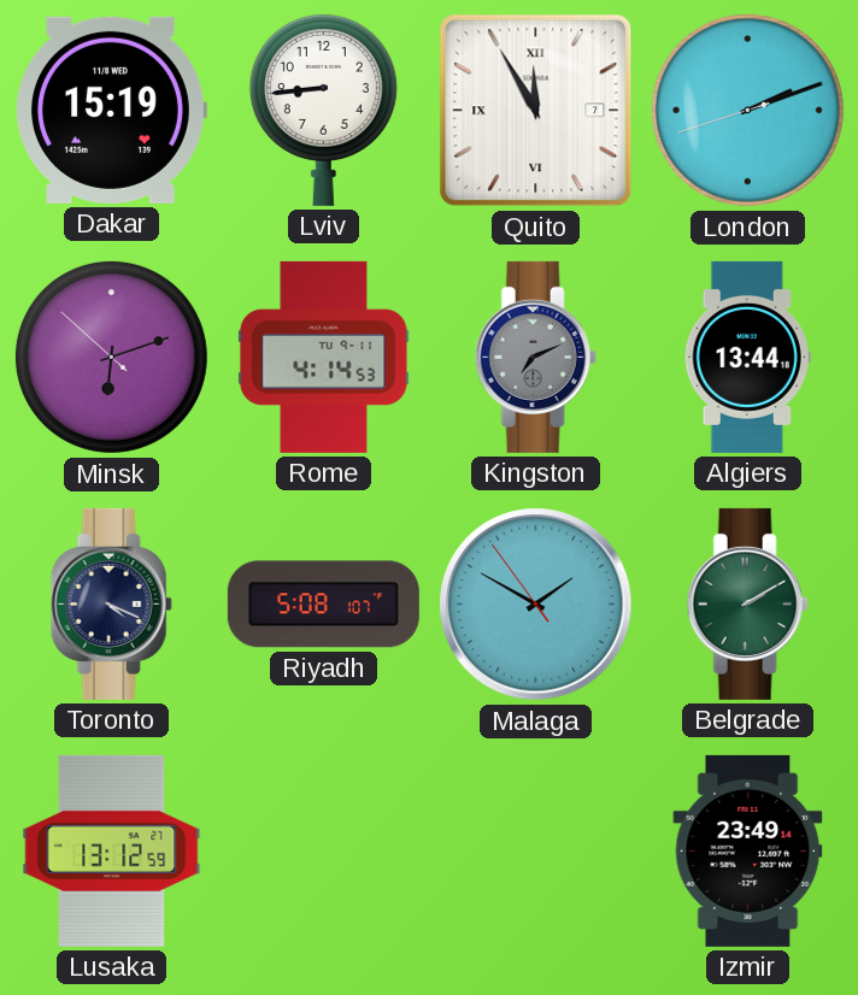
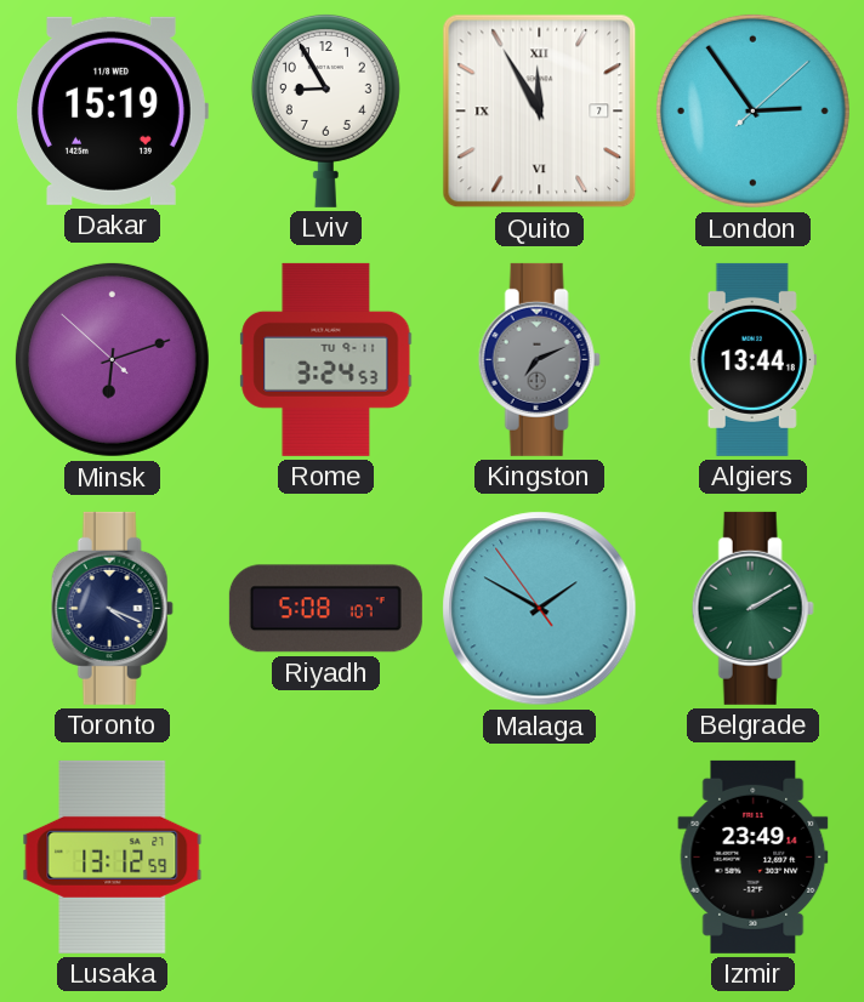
Lviv: 8:44 -> 8:55 (325, 110)
London: 2:11 -> 2:54 (752, 110)
Rome: 4:14 -> 3:24 (326, 359)
